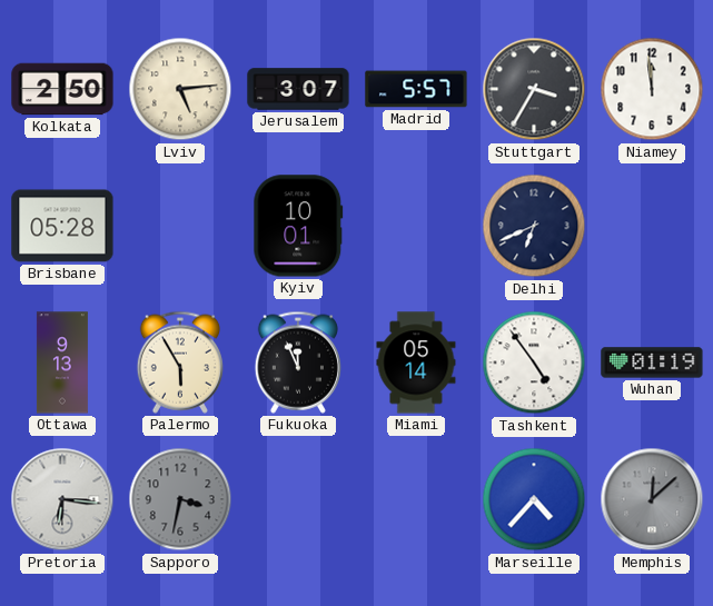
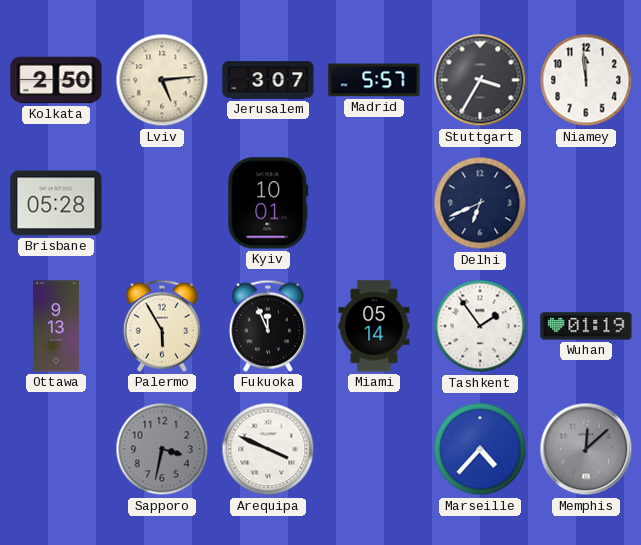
Tashkent: 4:54 -> 1:54 (480, 326)
Pretoria: 6:16 -> none (62, 499)
Arequipa: none -> 3:49 (268, 449)
